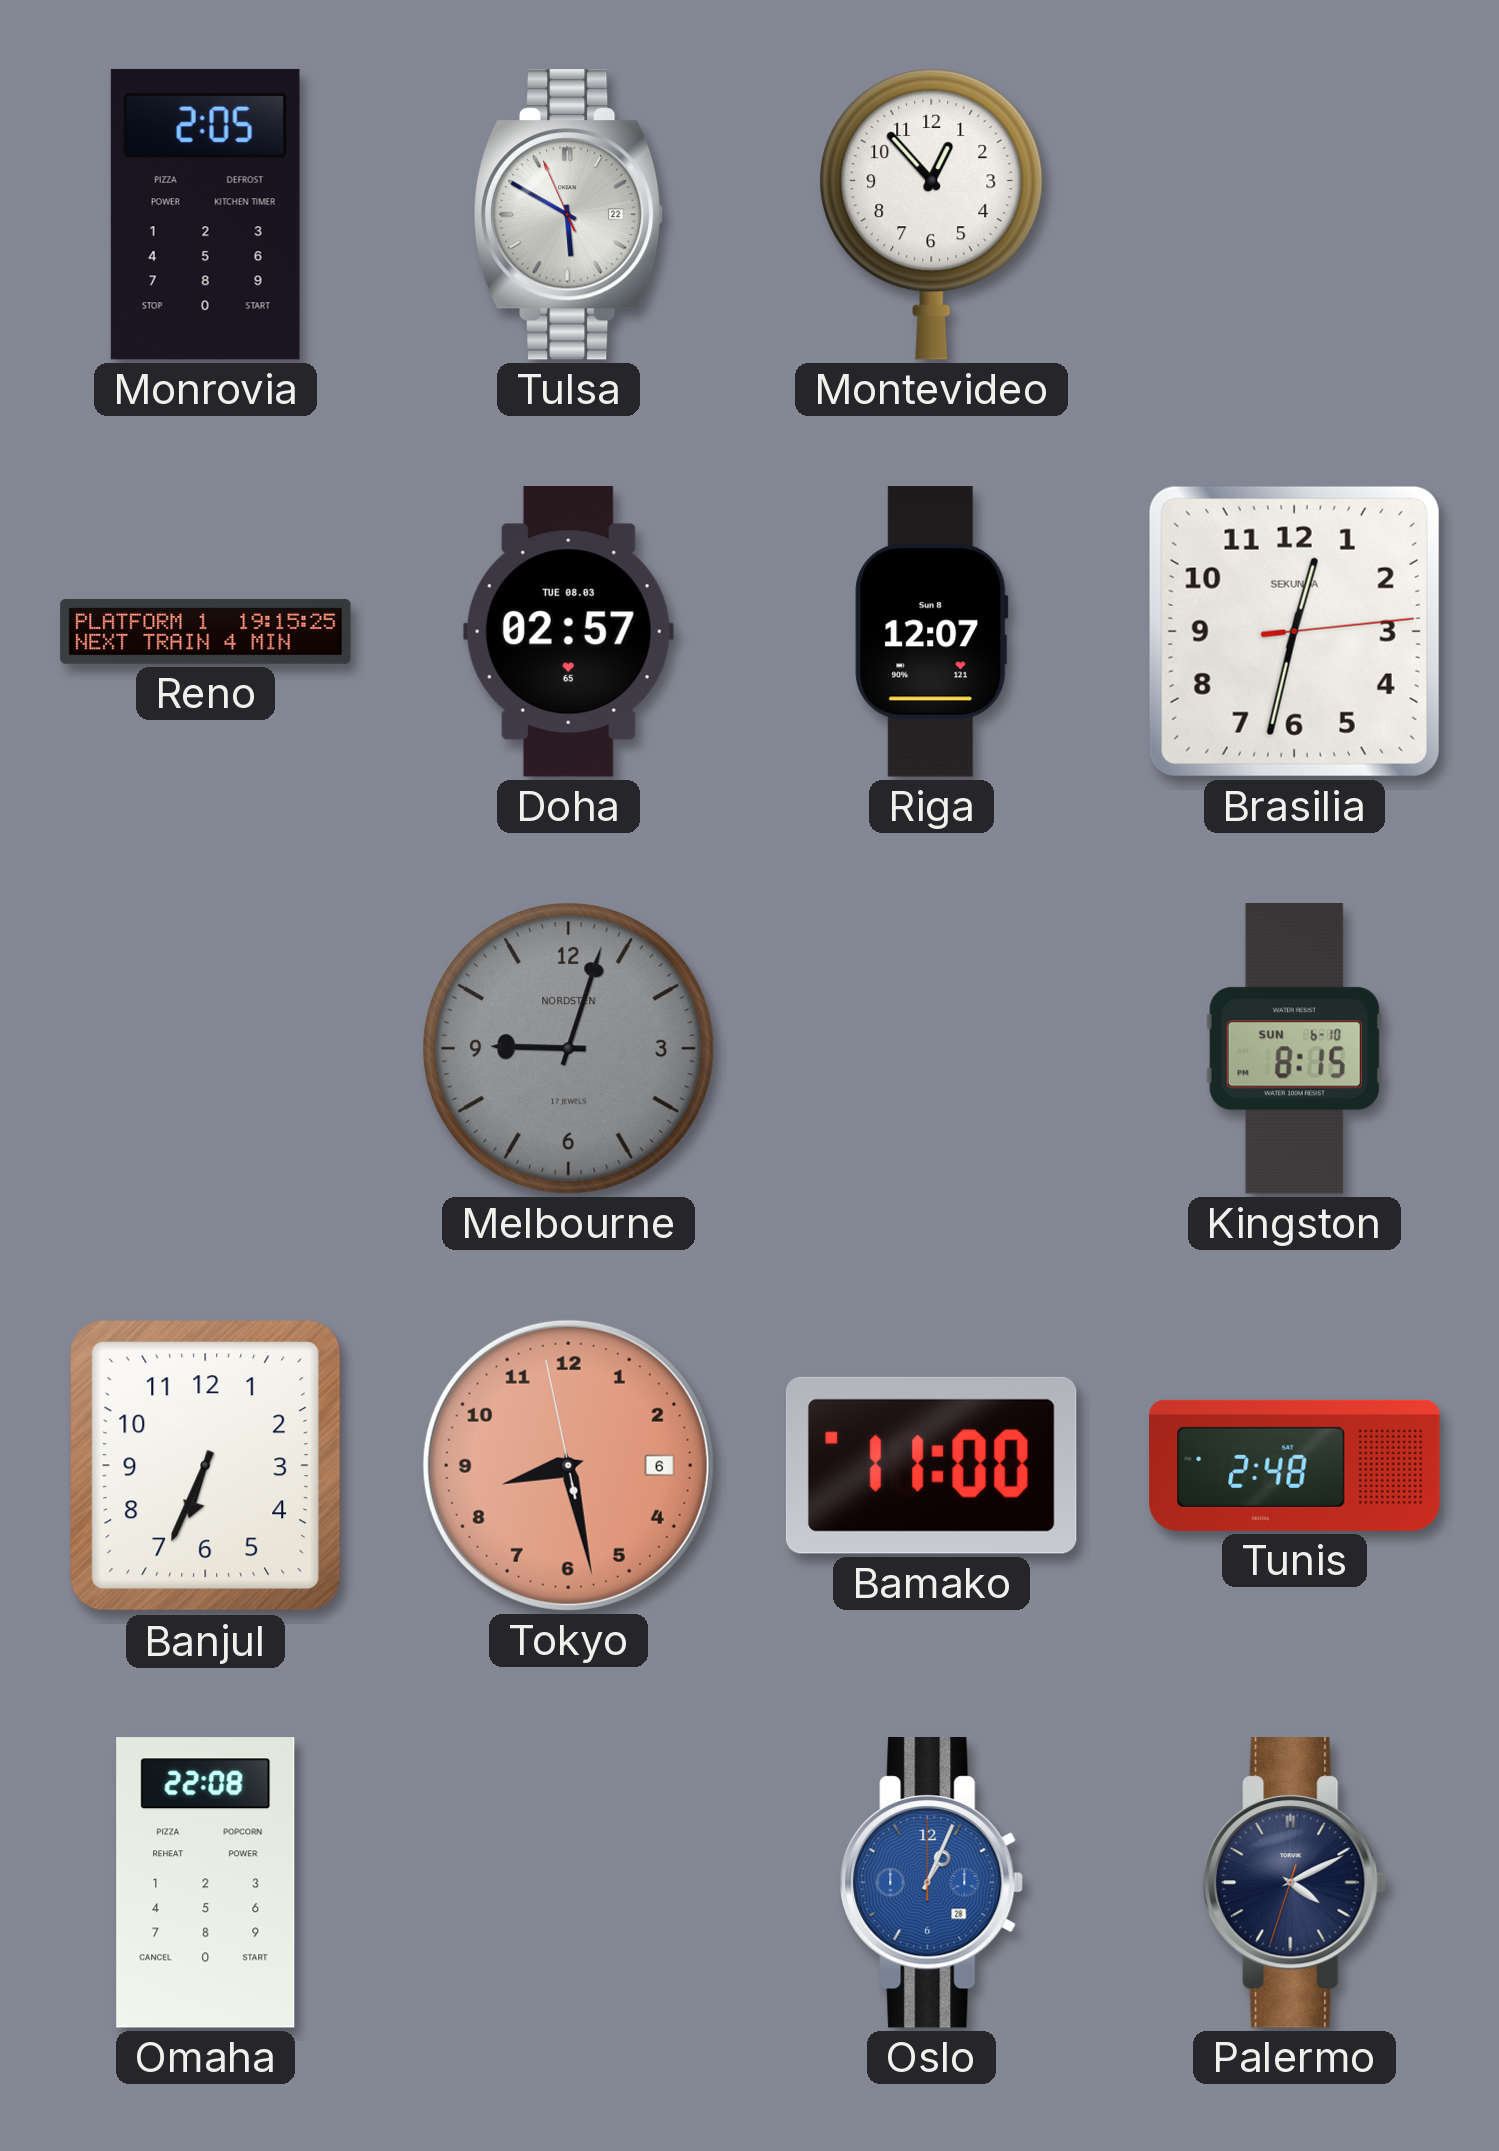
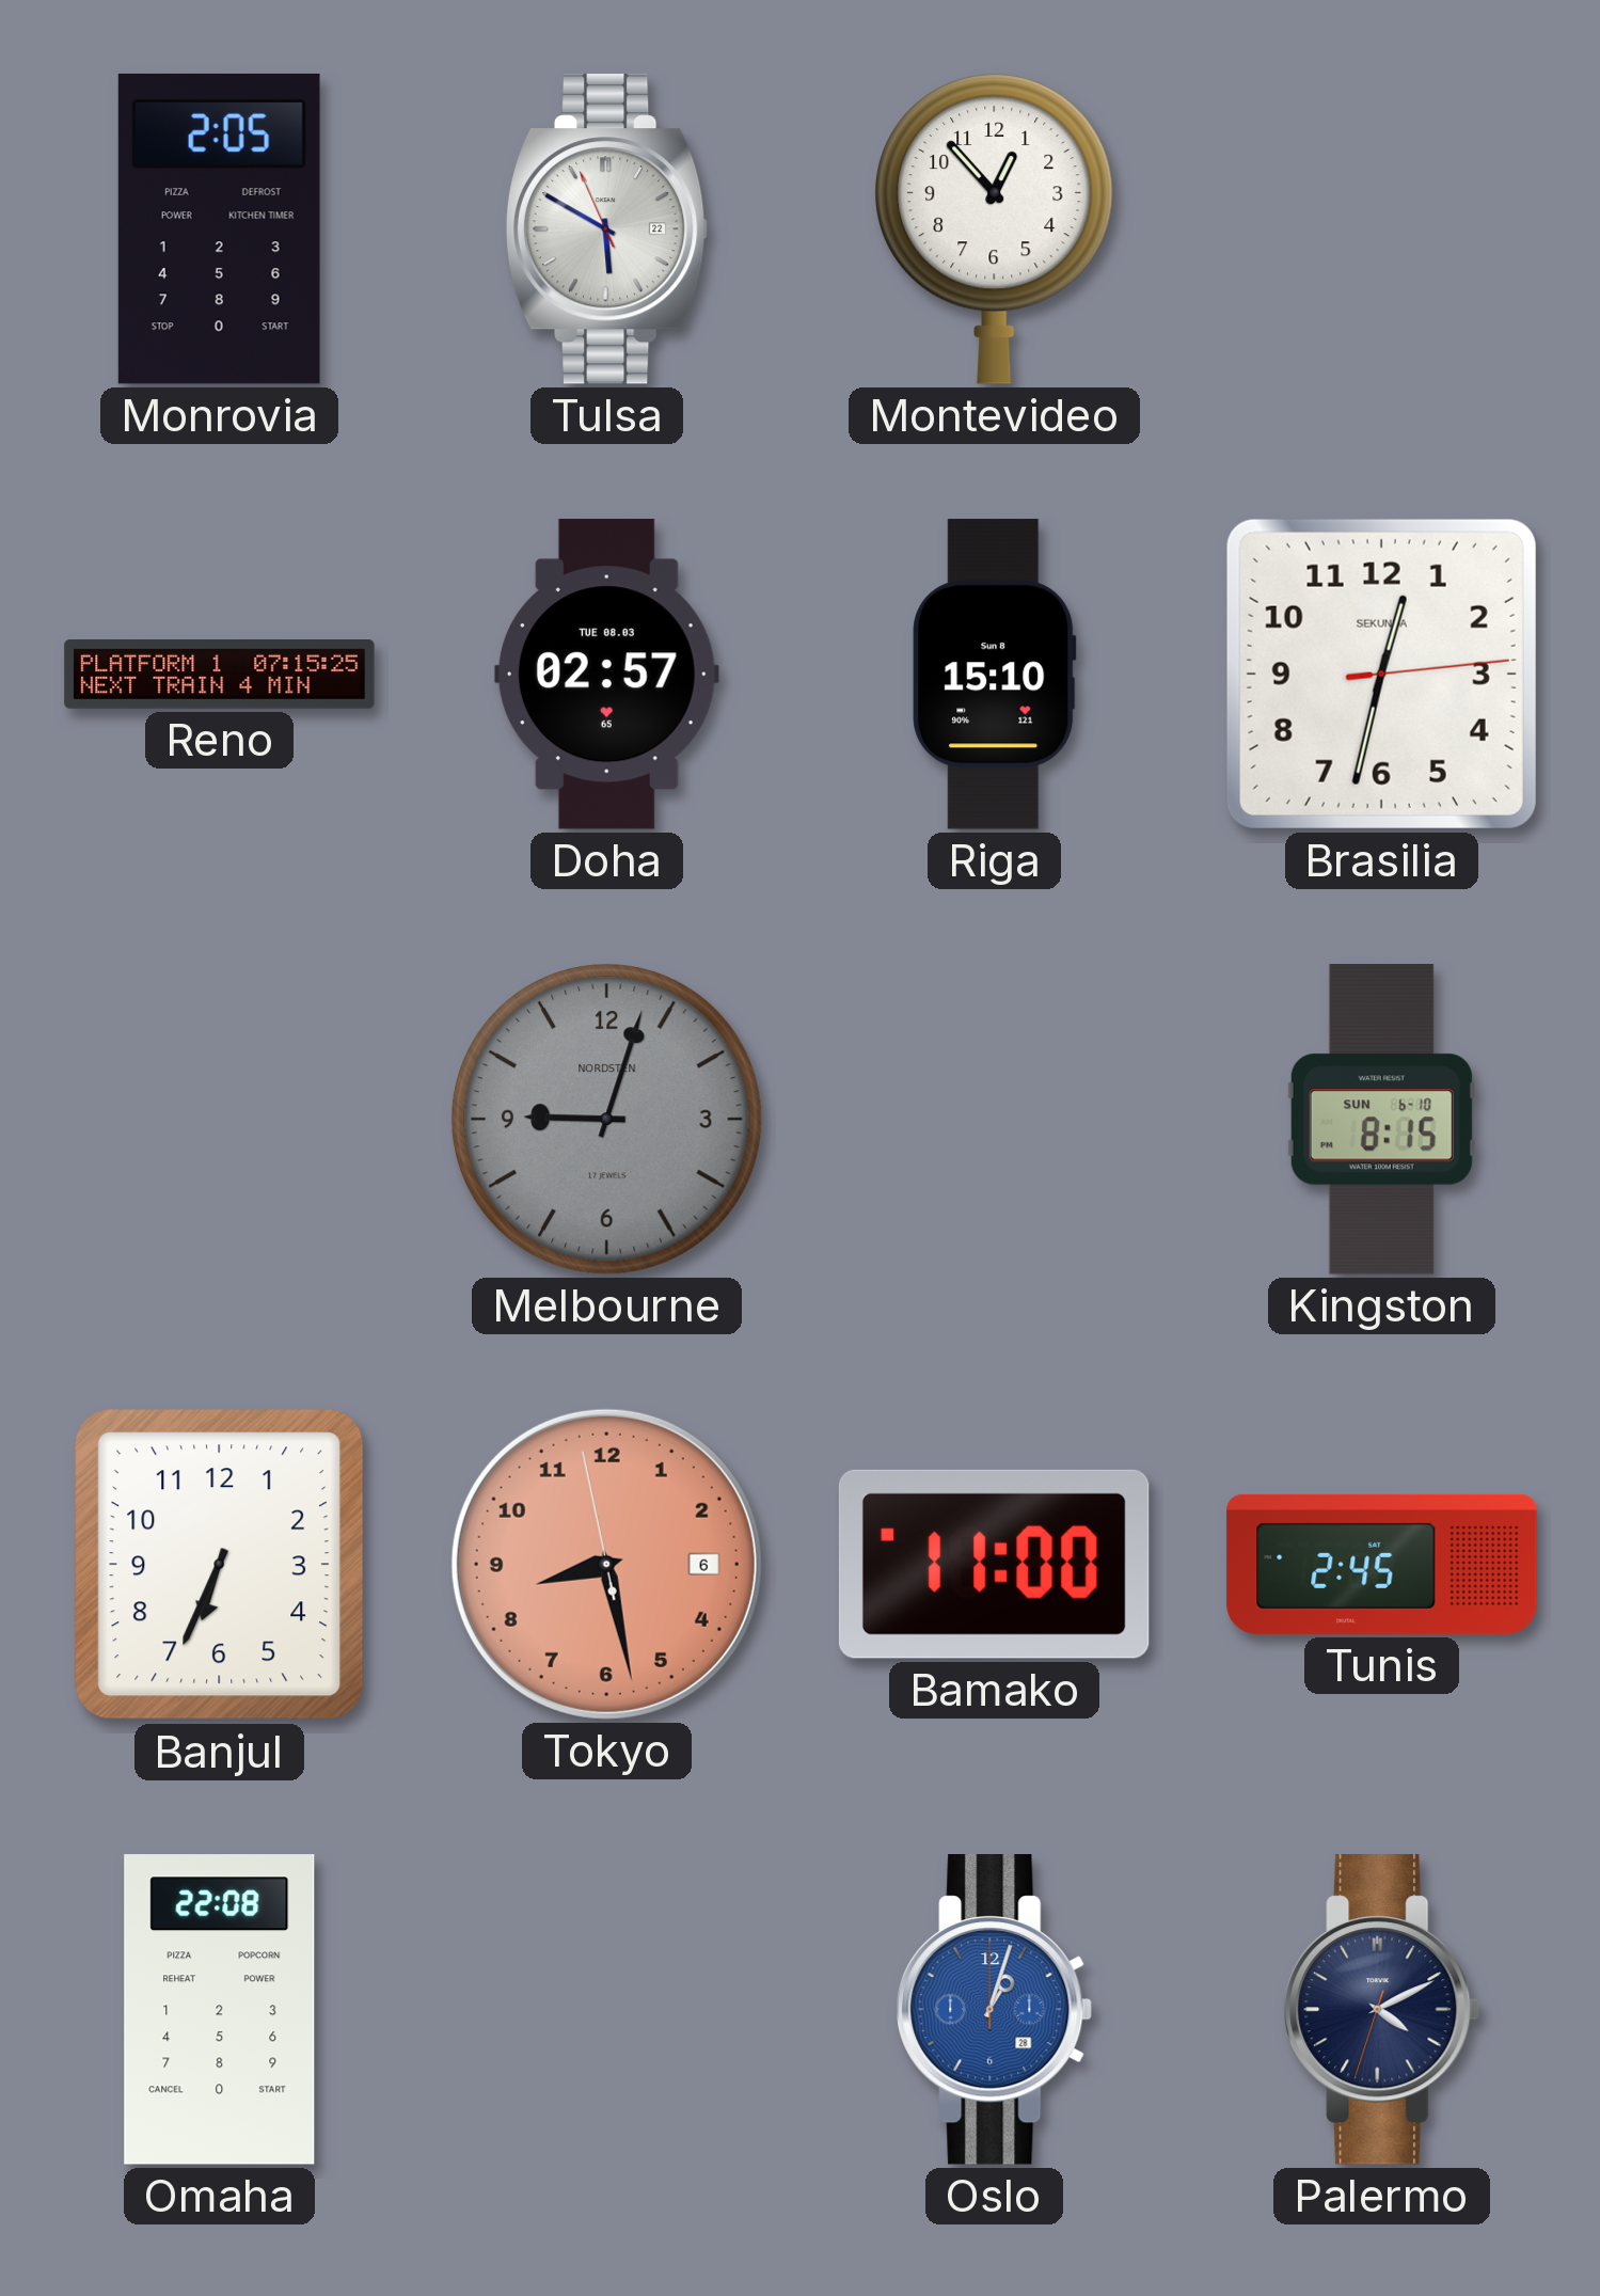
Reno: 19:15 -> 07:15 (220, 675)
Riga: 12:07 -> 15:10 (995, 675)
Tunis: 2:48 -> 2:45 (1382, 1564)
Oslo: 1:04 -> 1:03 (995, 2010)
